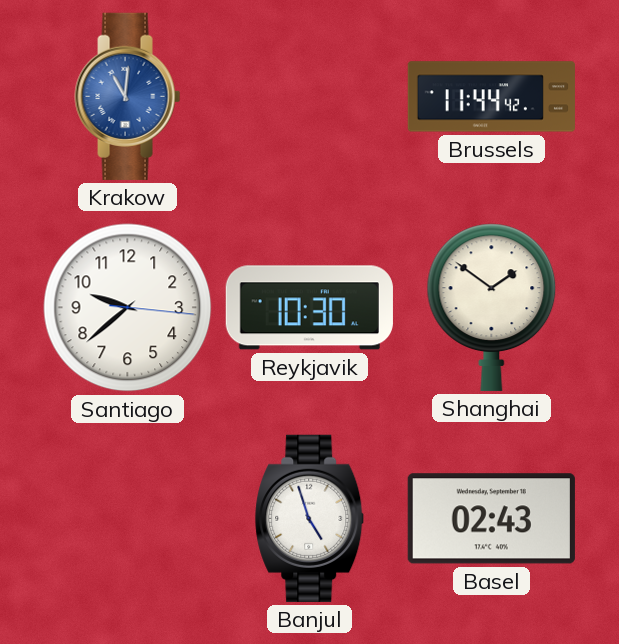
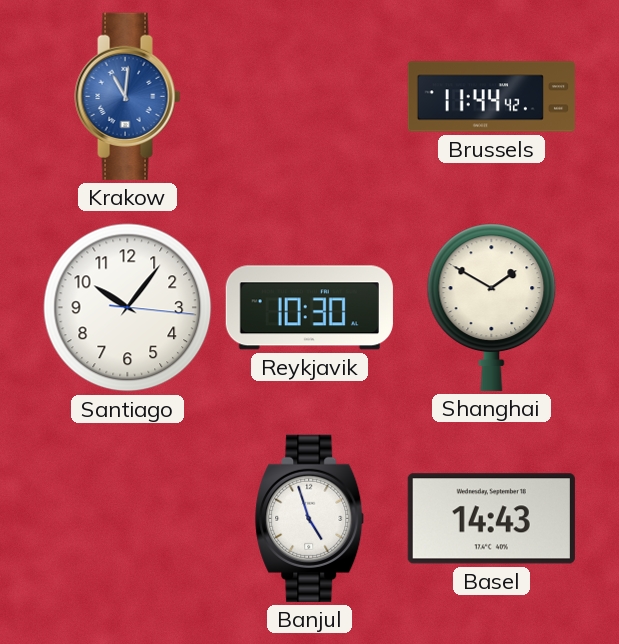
Santiago: 9:38 -> 10:06 (128, 308)
Shanghai: 1:51 -> 1:50 (492, 307)
Basel: 02:43 -> 14:43 (491, 519)
